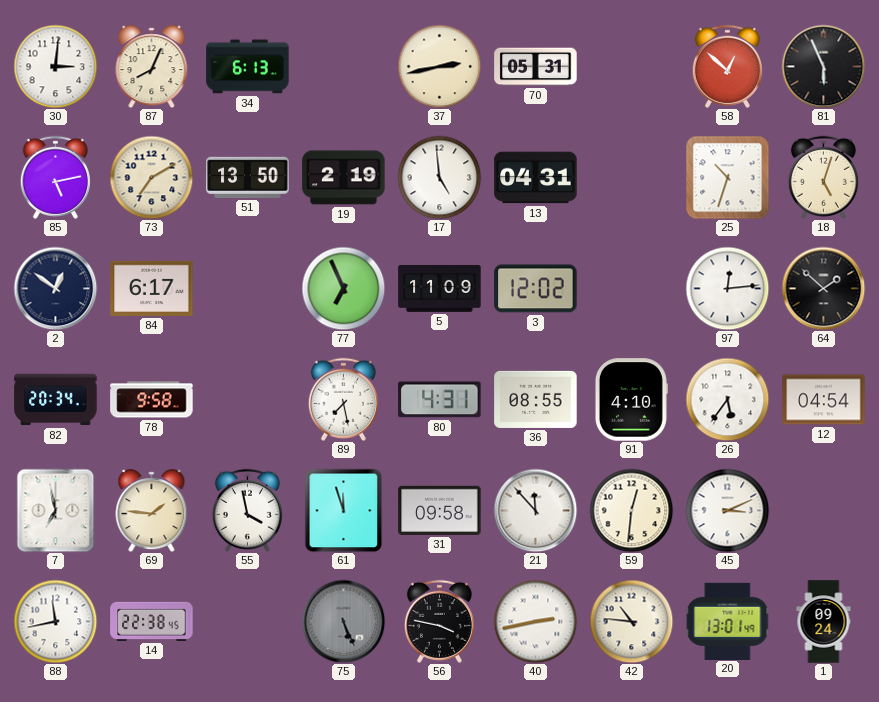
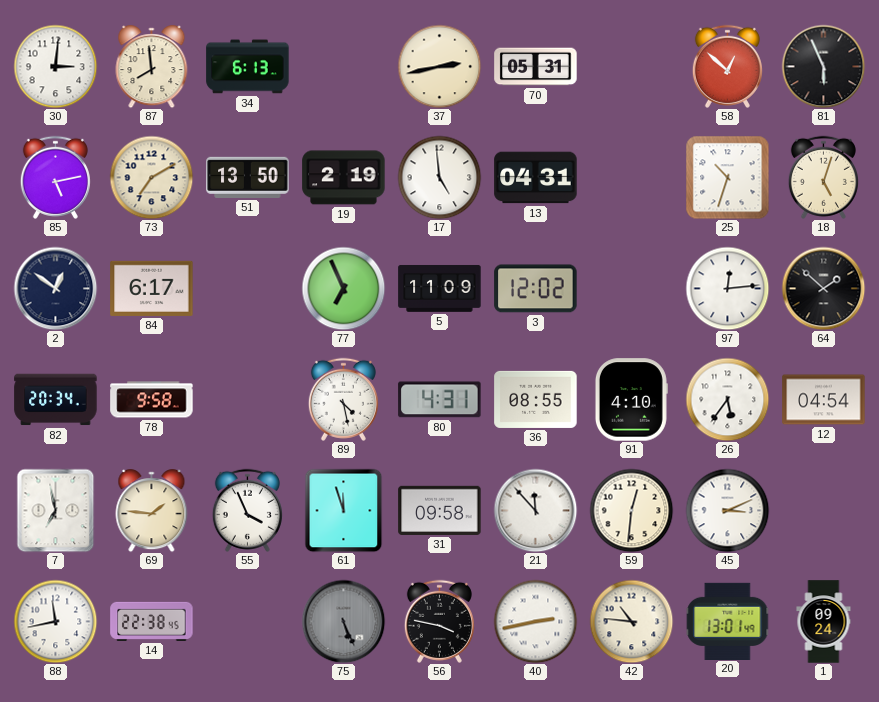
87: 8:04 -> 7:59 (152, 67)
89: 7:28 -> 4:28 (343, 399)
55: 3:58 -> 3:56 (247, 510)
